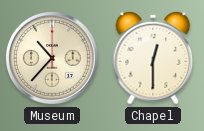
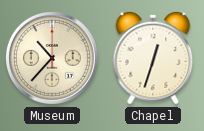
Chapel: 12:30 -> 12:33 (153, 58)
